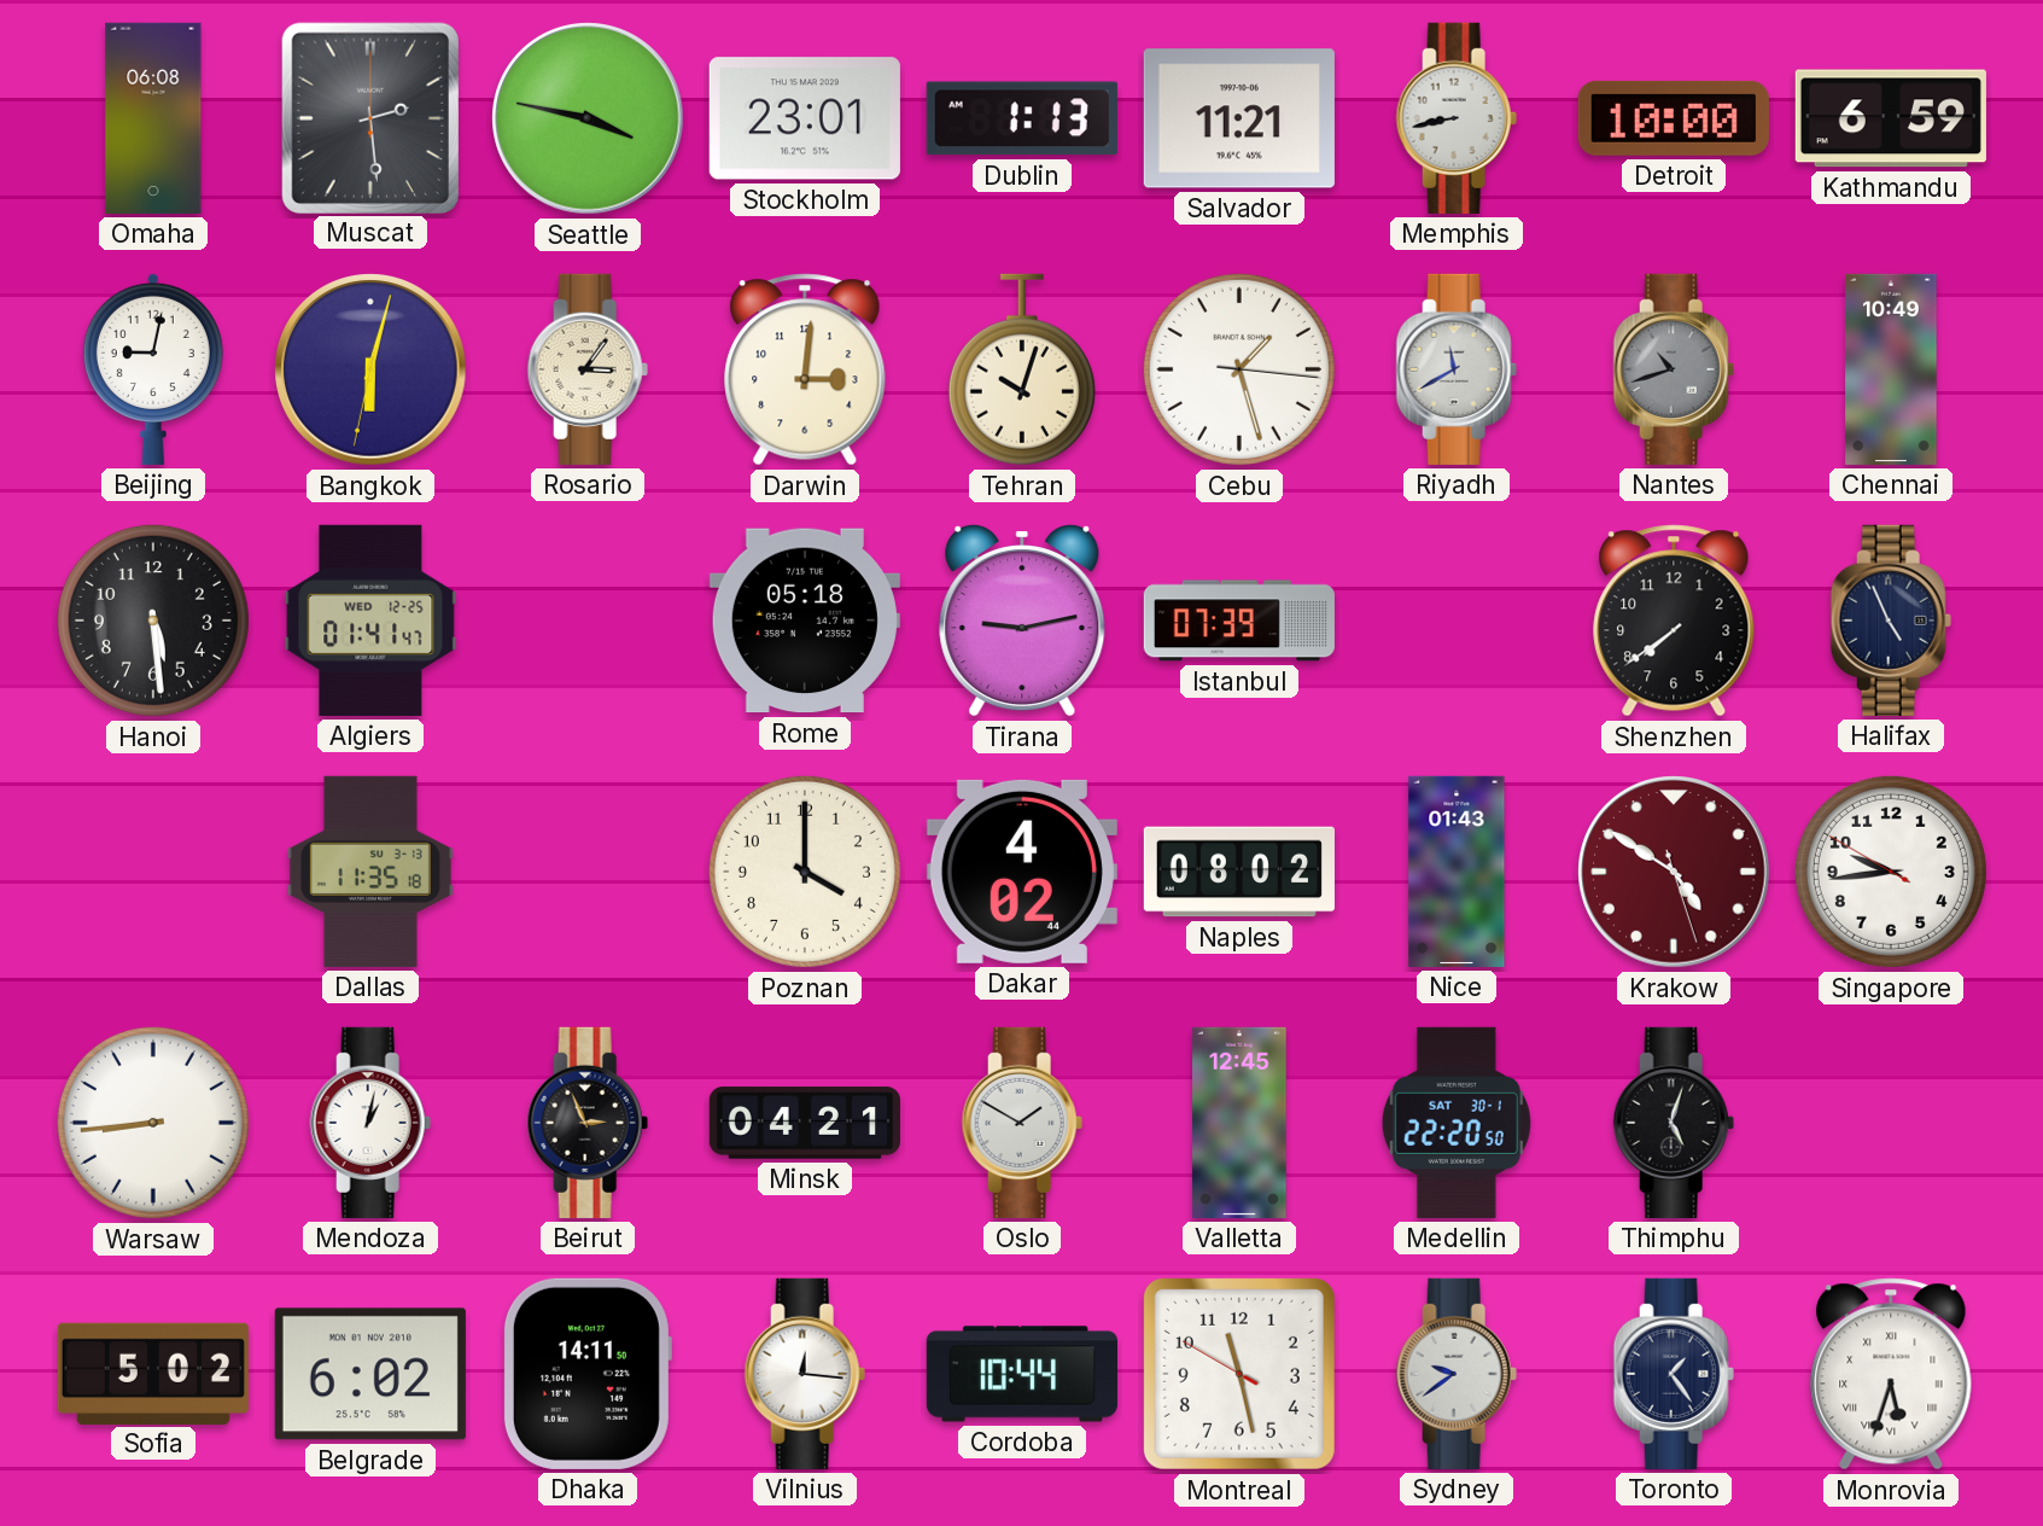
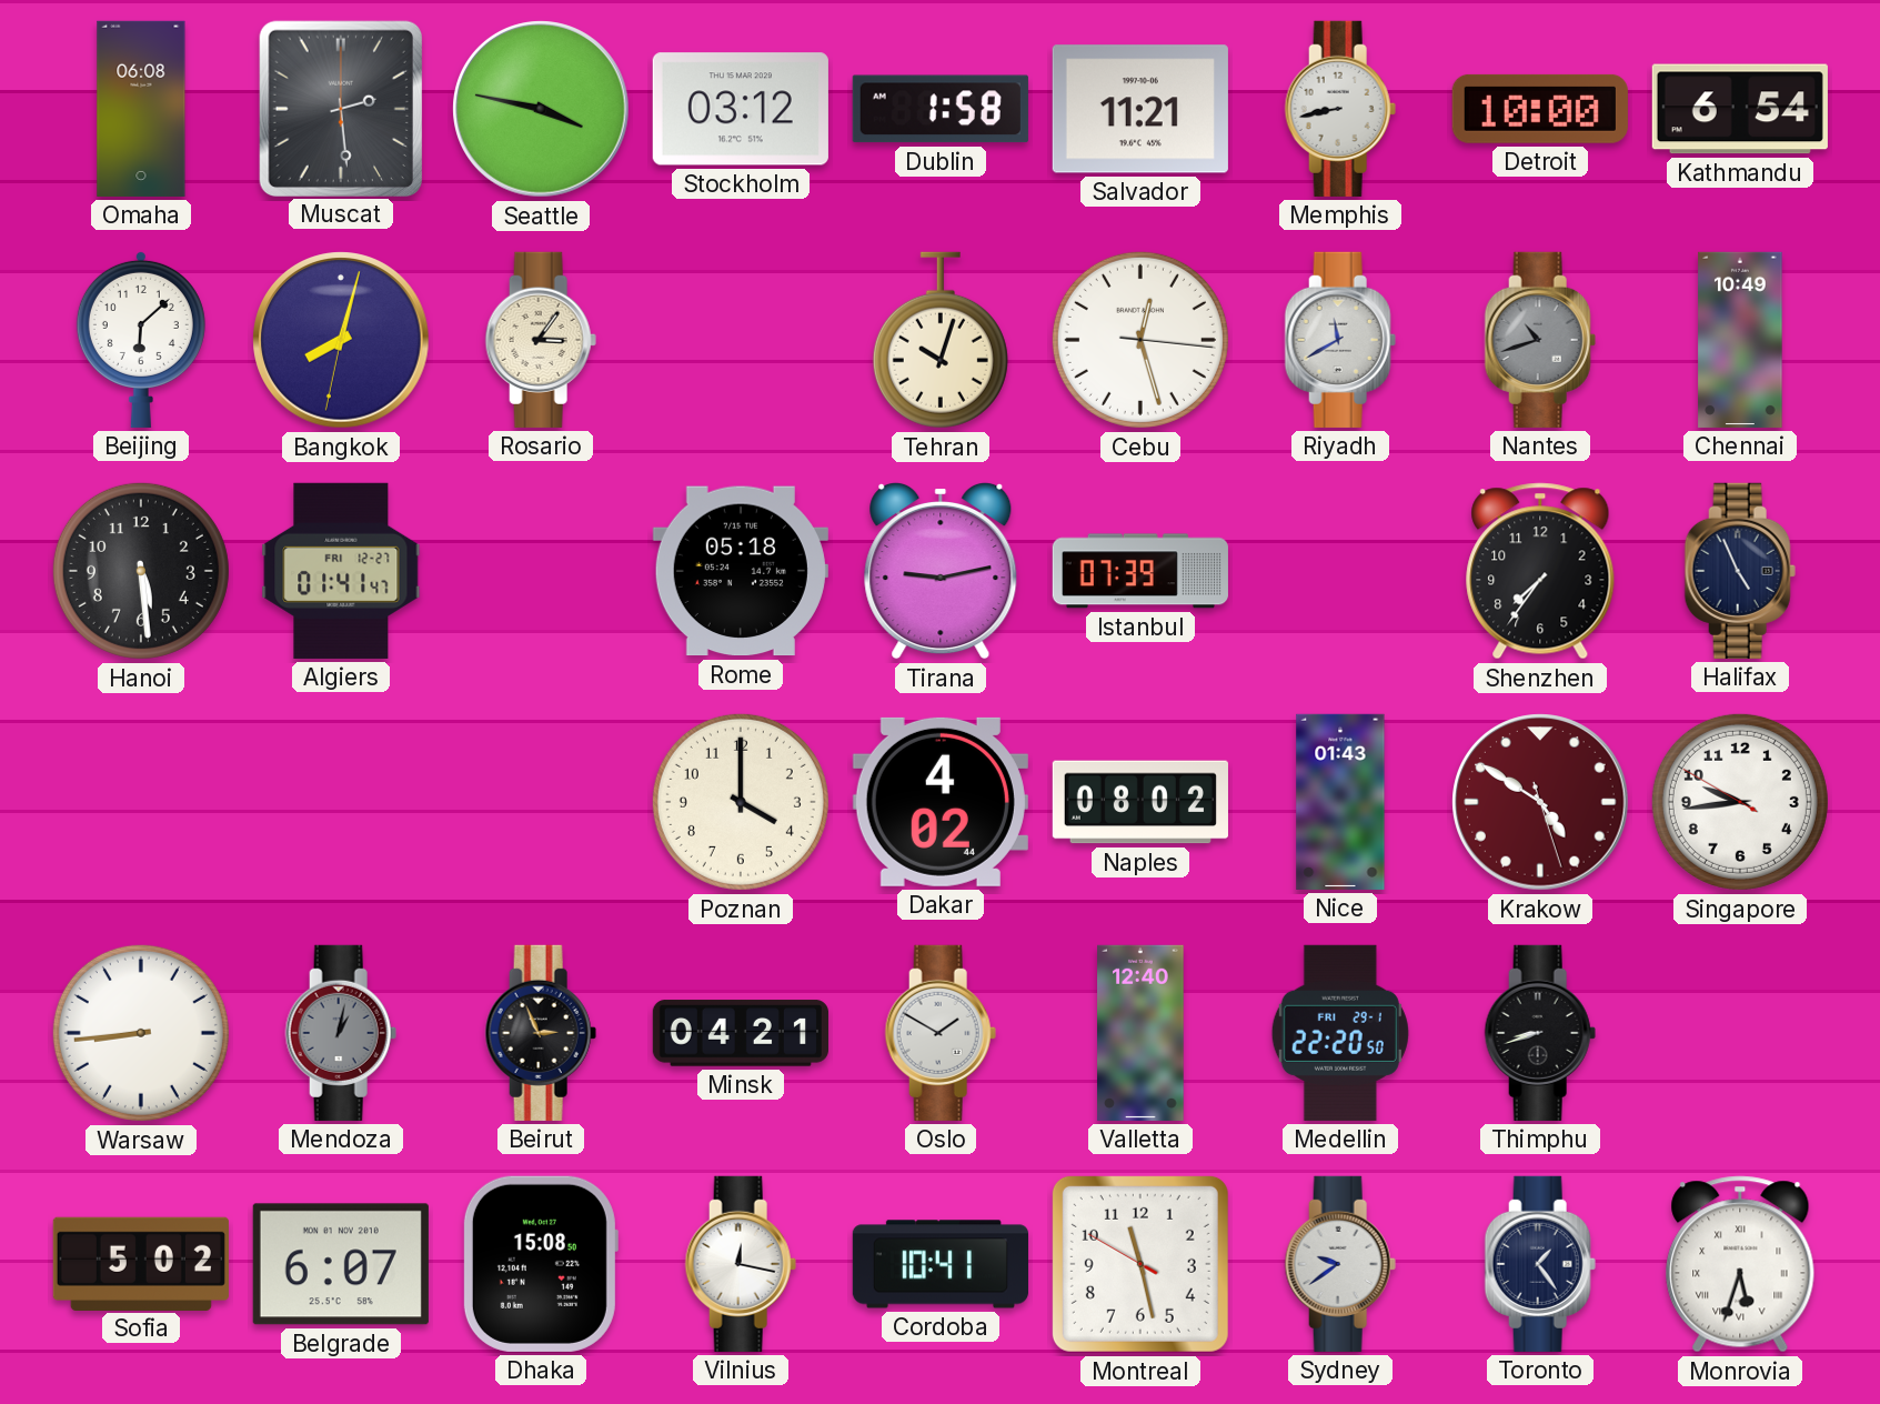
Stockholm: 23:01 -> 03:12 (741, 109)
Dublin: 1:13 -> 1:58 (941, 109)
Kathmandu: 6:59 -> 6:54 (1740, 109)
Beijing: 9:02 -> 6:08 (141, 339)
Bangkok: 6:02 -> 8:02 (341, 340)
Darwin: 3:01 -> none (805, 369)
Cebu: 1:27 -> 12:27 (1140, 340)
Algiers date: WED 12-25 -> FRI 12-27 (341, 571)
Shenzhen: 7:39 -> 7:36 (1540, 571)
Dallas: 11:35 -> none (370, 872)
Mendoza dial: white -> grey (341, 1033)
Valletta: 12:45 -> 12:40 (1140, 1033)
Medellin date: SAT 30-1 -> FRI 29-1 (1340, 1033)
Thimphu: 5:03 -> 8:42 (1540, 1033)
Belgrade: 6:02 -> 6:07 (341, 1264)
Dhaka: 14:11 -> 15:08 (540, 1264)
Vilnius: 12:16 -> 12:17 (741, 1264)
Cordoba: 10:44 -> 10:41 (941, 1264)
